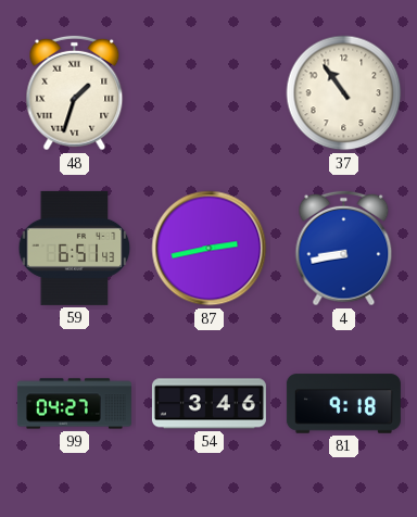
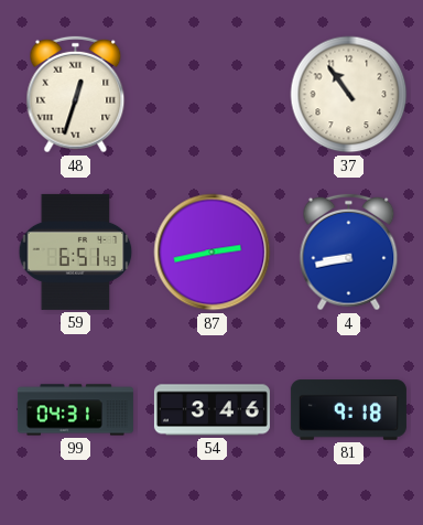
48: 1:33 -> 12:33 (76, 95)
99: 04:27 -> 04:31 (75, 410)
